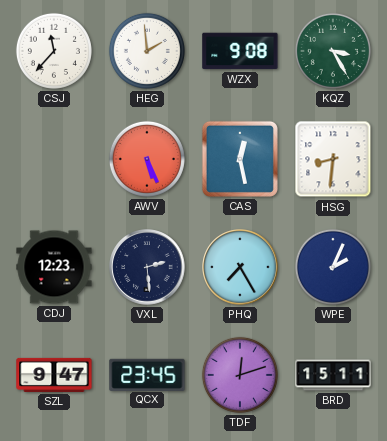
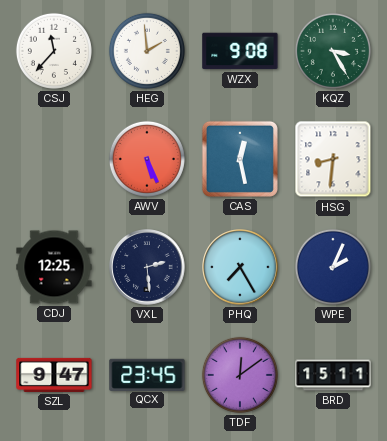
CDJ: 12:23 -> 12:25 (54, 267)
TDF: 12:12 -> 12:09 (240, 375)
